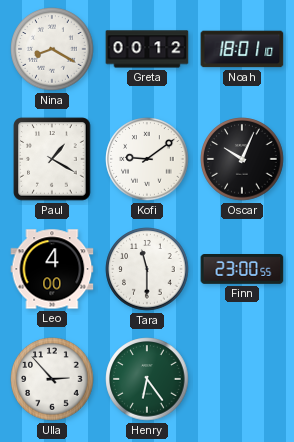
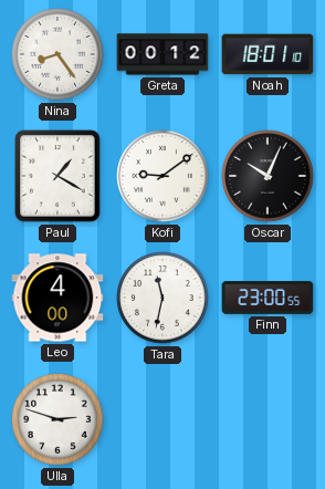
Nina: 8:20 -> 8:24 (57, 54)
Tara: 11:30 -> 11:32 (162, 298)
Ulla: 2:53 -> 2:48 (57, 419)
Henry: 6:24 -> none (147, 379)
